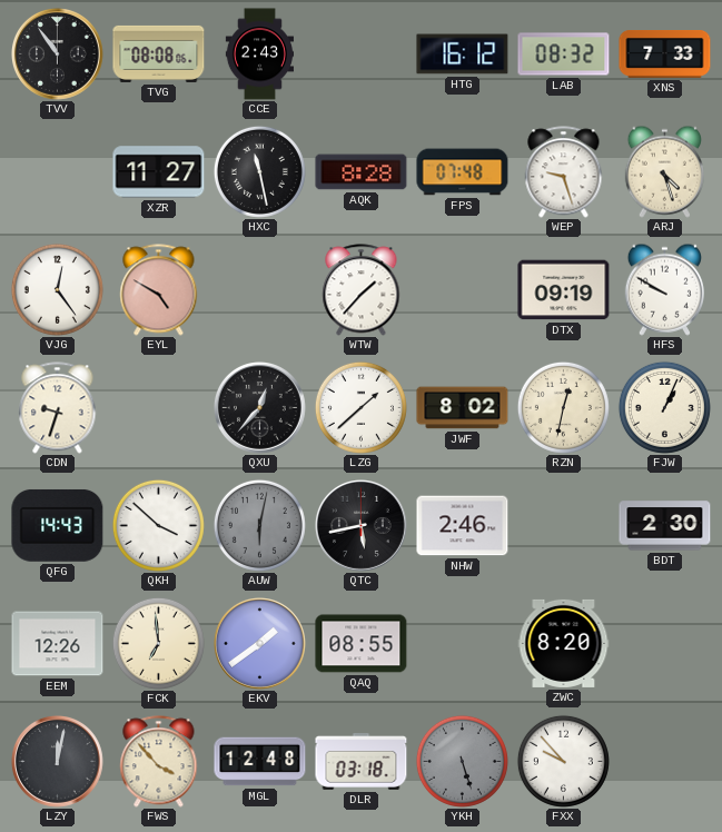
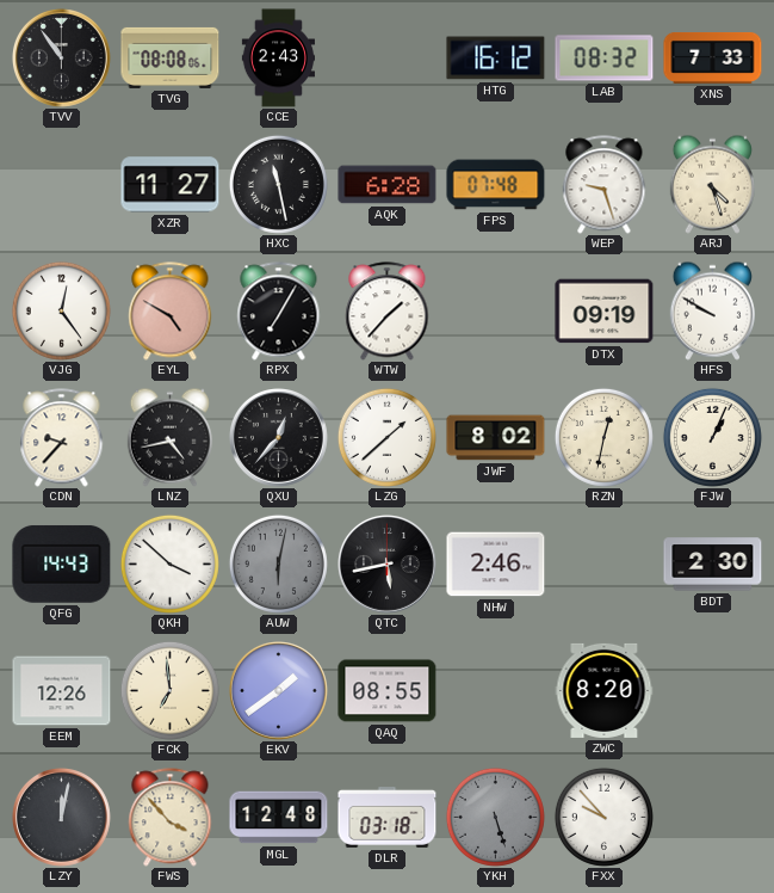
AQK: 8:28 -> 6:28 (388, 185)
RPX: none -> 7:05 (279, 312)
CDN: 9:33 -> 9:37 (62, 438)
LNZ: none -> 4:43 (169, 437)
